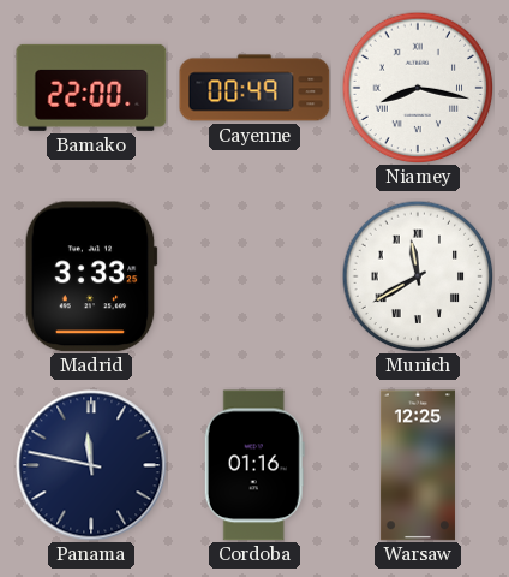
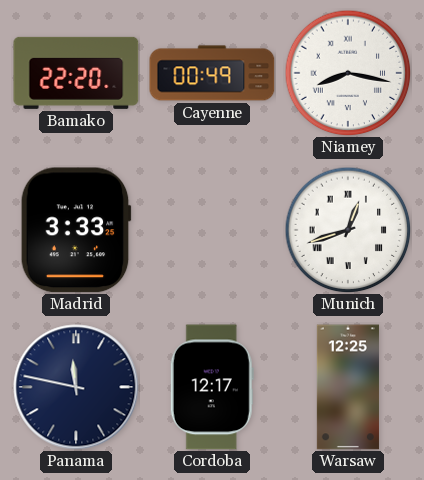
Bamako: 22:00 -> 22:20 (76, 73)
Munich: 11:40 -> 12:42 (348, 230)
Cordoba: 01:16 -> 12:17 (212, 387)
